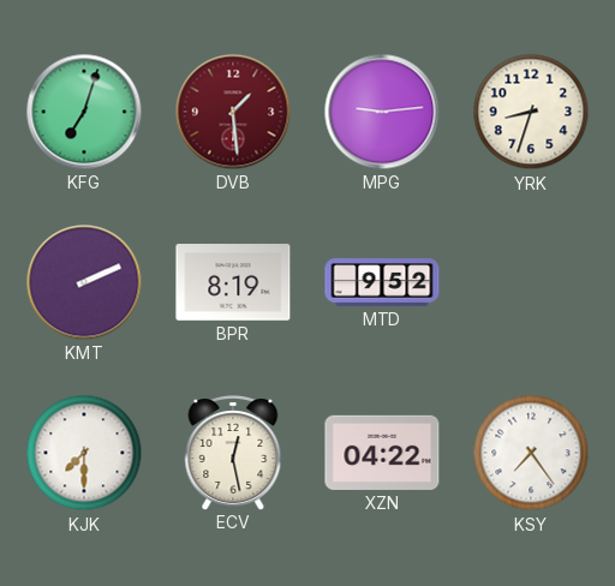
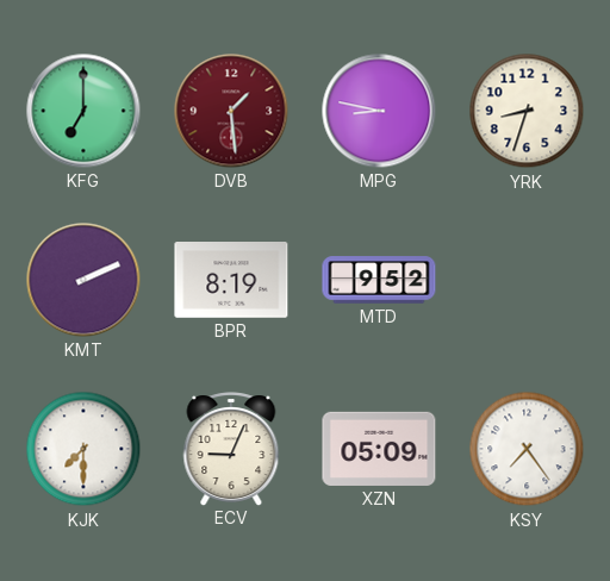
KFG: 7:03 -> 7:00 (83, 111)
MPG: 9:14 -> 8:47 (379, 111)
ECV: 12:28 -> 9:04 (231, 449)
XZN: 04:22 -> 05:09 (379, 449)
